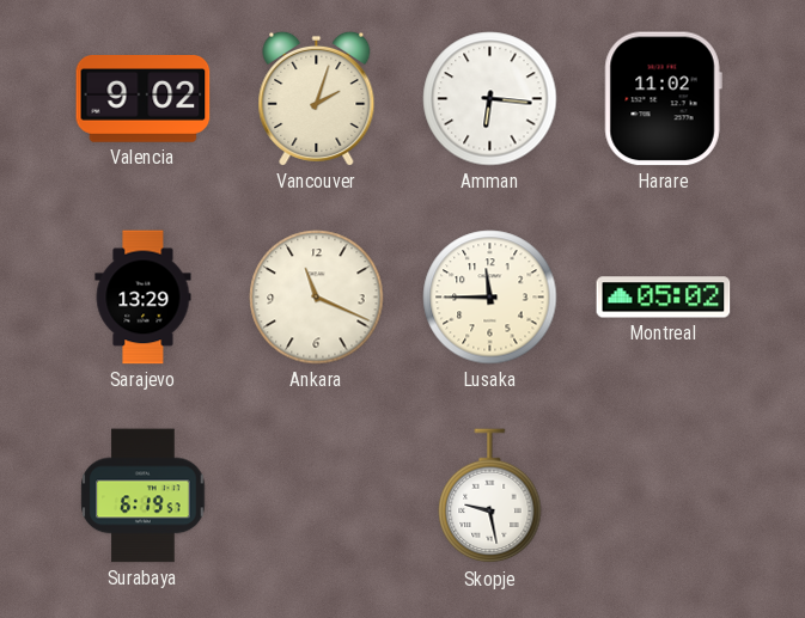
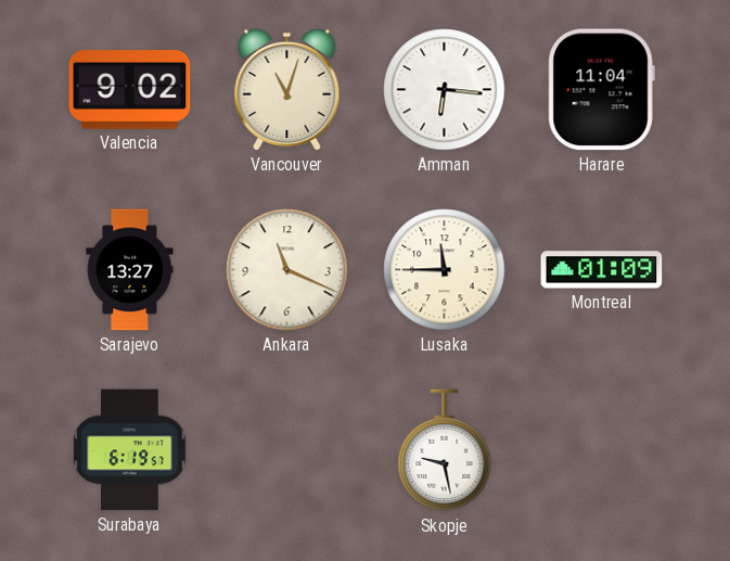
Vancouver: 2:03 -> 11:03 (287, 89)
Harare: 11:02 -> 11:04 (601, 90)
Sarajevo: 13:29 -> 13:27 (130, 270)
Montreal: 05:02 -> 01:09 (602, 270)
